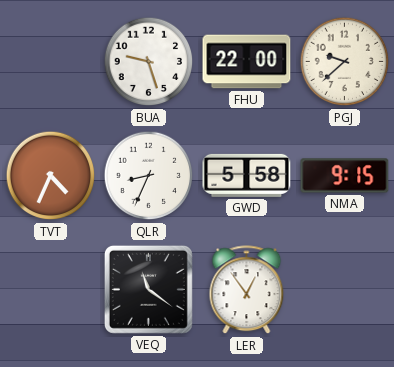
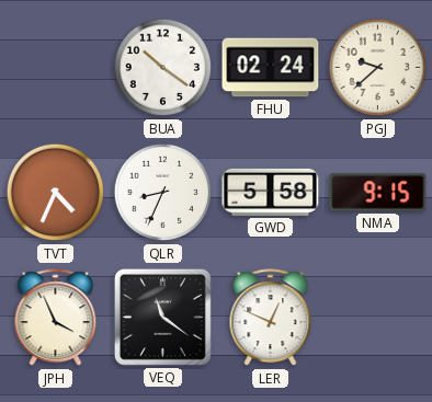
BUA: 9:27 -> 10:21 (163, 68)
FHU: 22:00 -> 02:24 (271, 68)
JPH: none -> 3:56 (56, 318)
LER: 12:54 -> 12:49 (271, 318)
